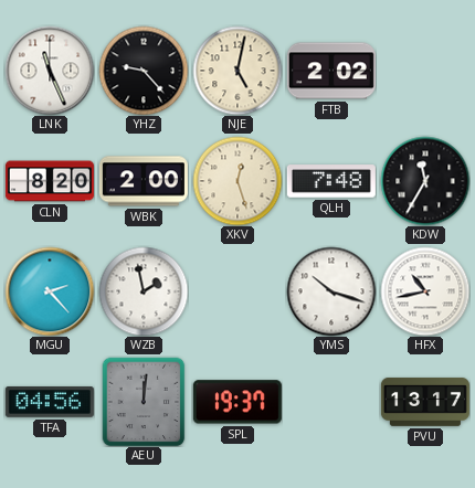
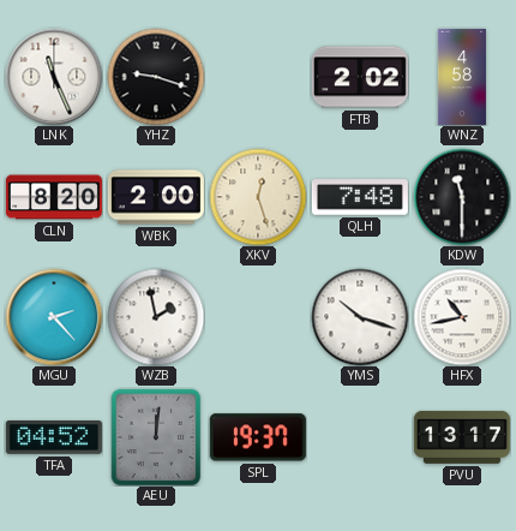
YHZ: 9:23 -> 9:18 (156, 77)
NJE: 5:02 -> none (237, 71)
WNZ: none -> 4:58 (462, 77)
KDW: 11:35 -> 11:30 (462, 197)
TFA: 04:56 -> 04:52 (54, 437)
